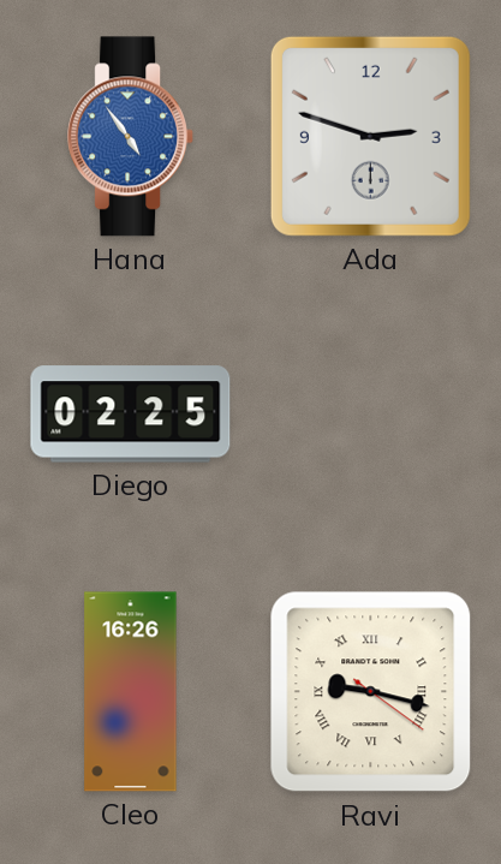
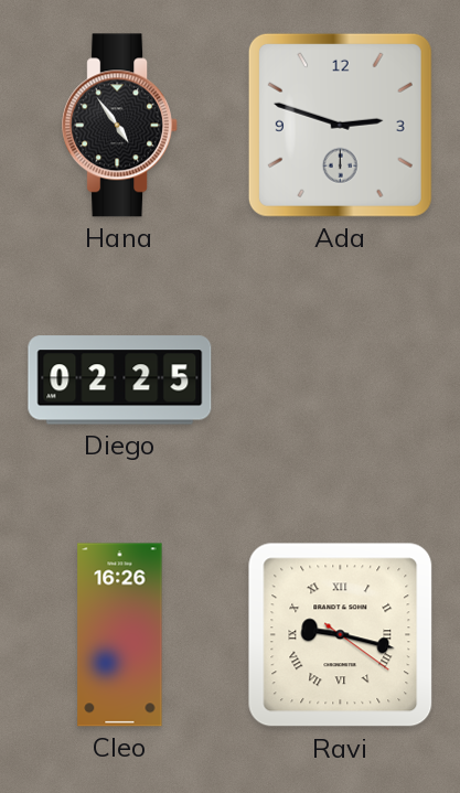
Hana dial: blue -> black (120, 126)
